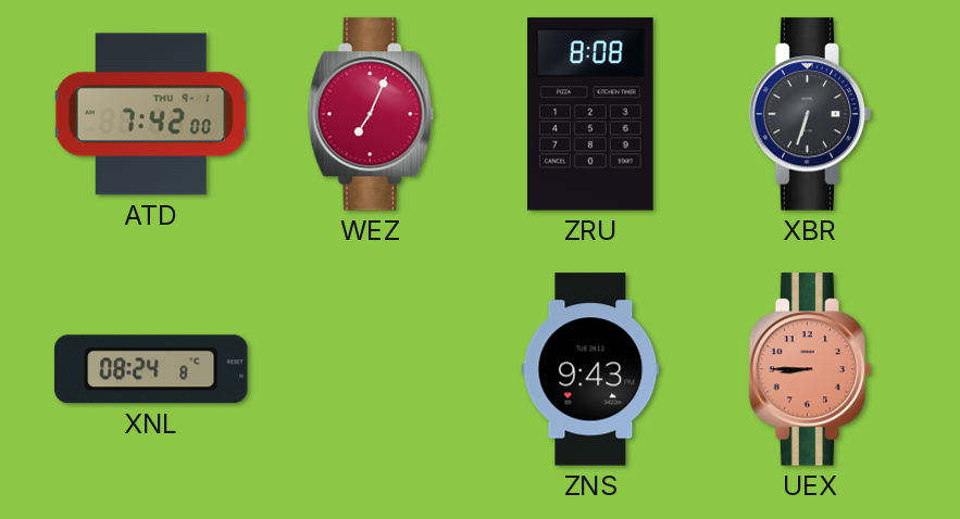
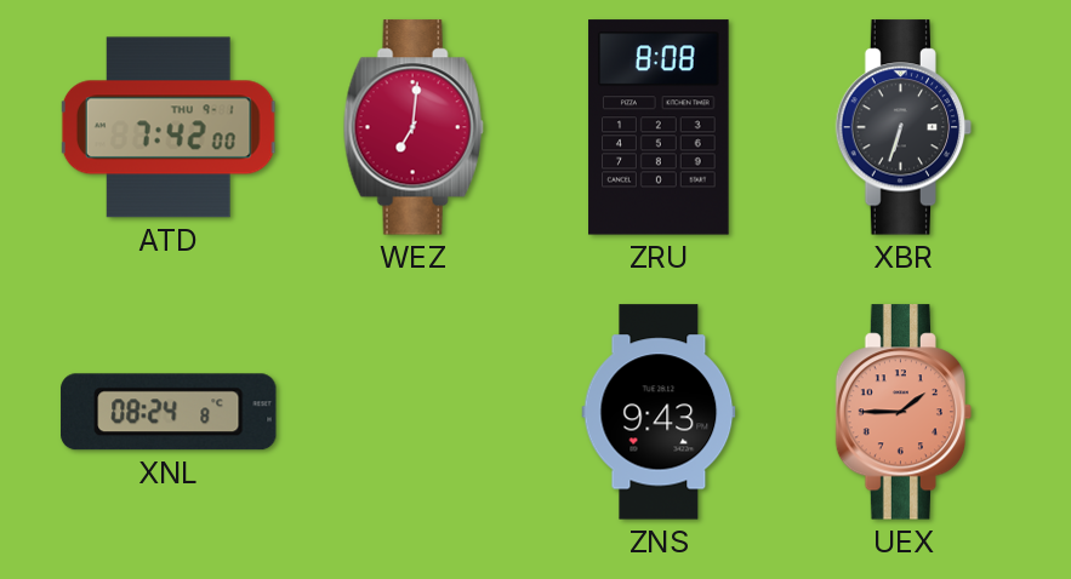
WEZ: 7:04 -> 7:01 (414, 127)
UEX: 8:45 -> 1:45 (904, 412)
